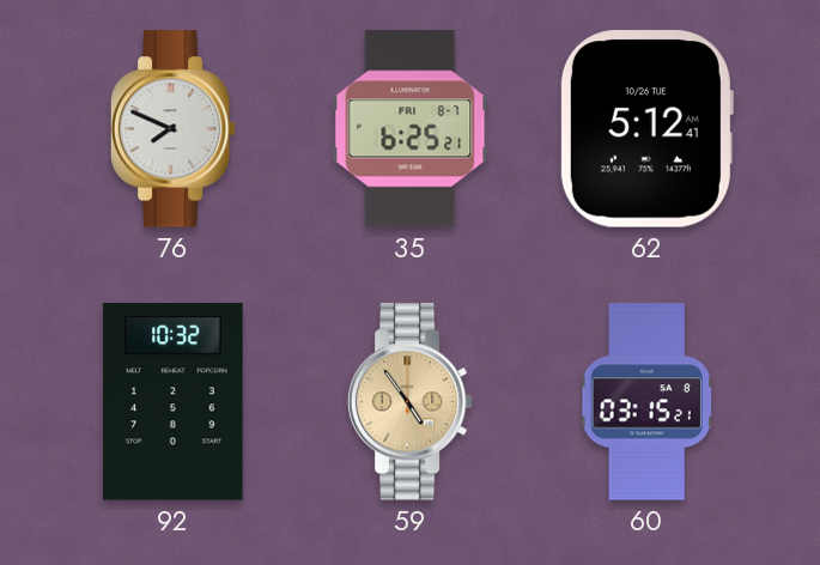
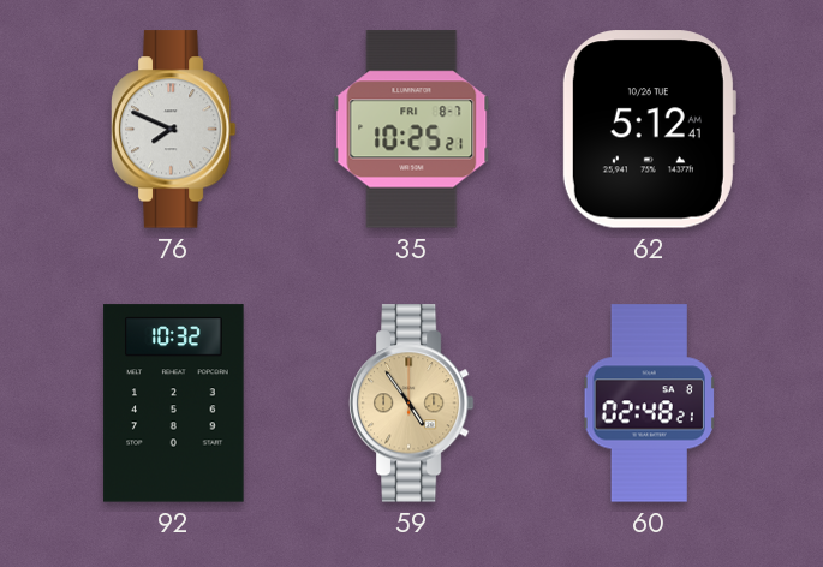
35: 6:25 -> 10:25 (412, 130)
60: 03:15 -> 02:48 (650, 404)
